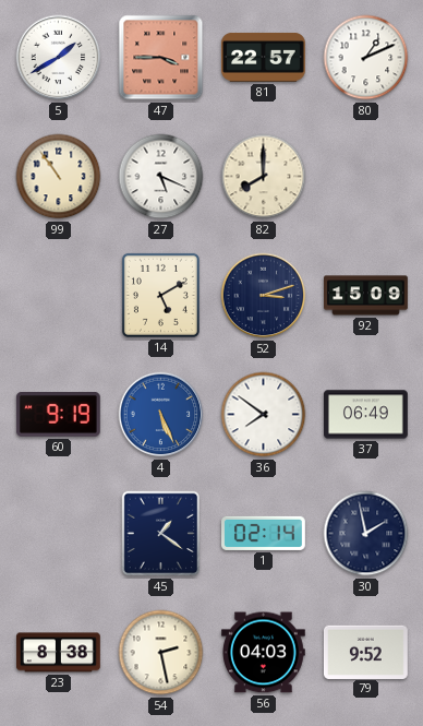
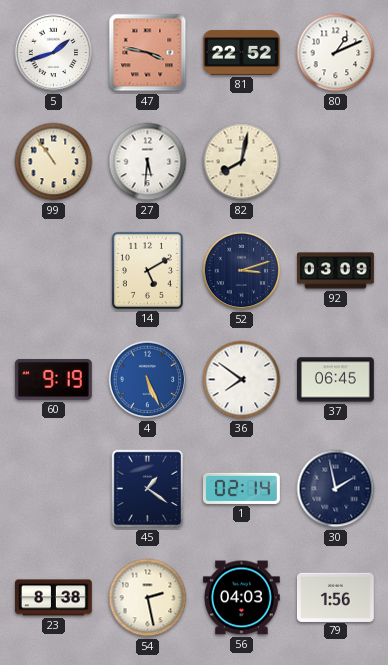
5: 1:40 -> 1:42 (54, 53)
47: 3:45 -> 3:47 (148, 53)
81: 22:57 -> 22:52 (242, 52)
27: 5:19 -> 5:31 (148, 162)
82: 8:00 -> 8:02 (242, 162)
92: 15:09 -> 03:09 (336, 271)
37: 06:49 -> 06:45 (336, 380)
79: 9:52 -> 1:56 (336, 597)
